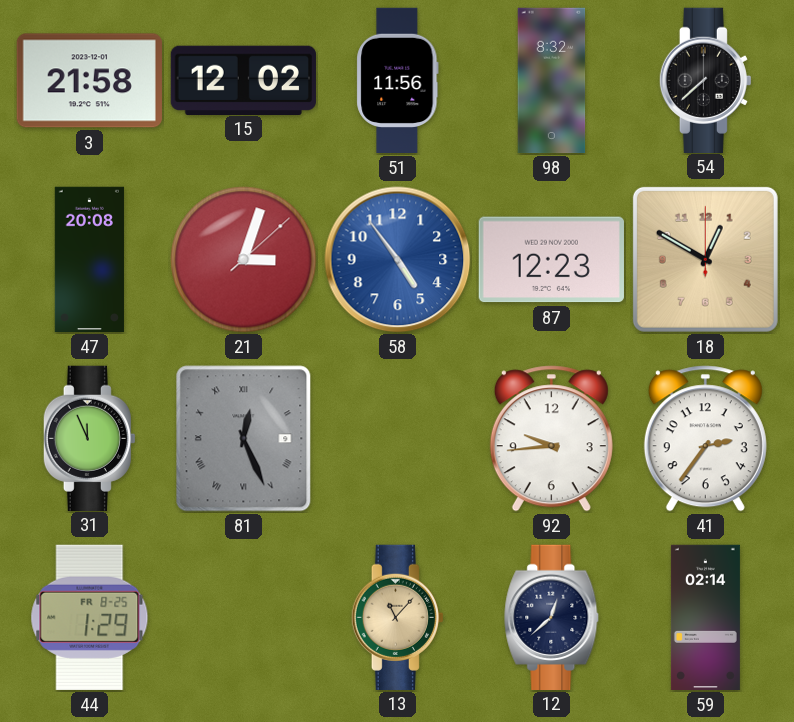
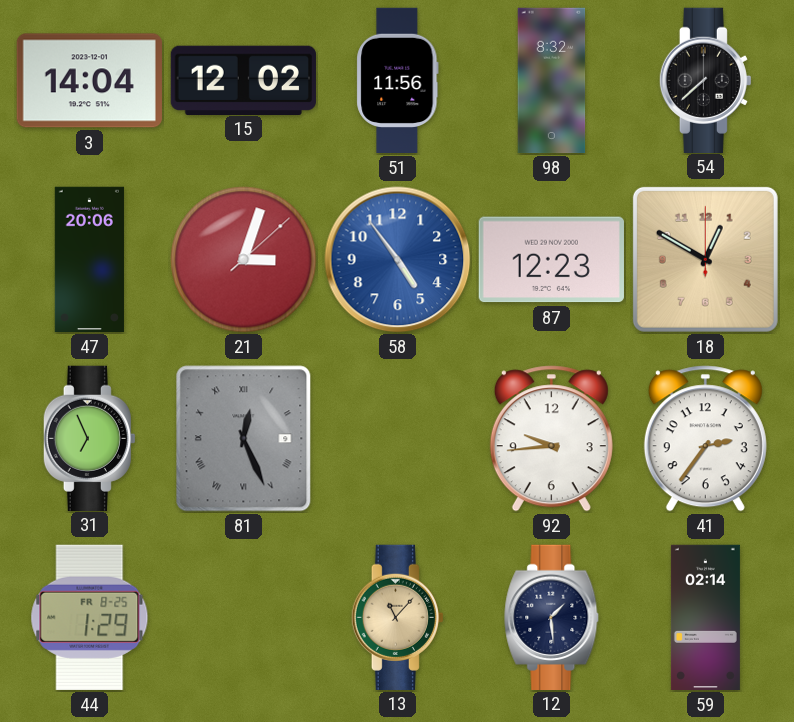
3: 21:58 -> 14:04 (89, 81)
47: 20:08 -> 20:06 (89, 260)
31: 11:56 -> 6:56 (89, 438)
12: 12:38 -> 1:29 (552, 617)
